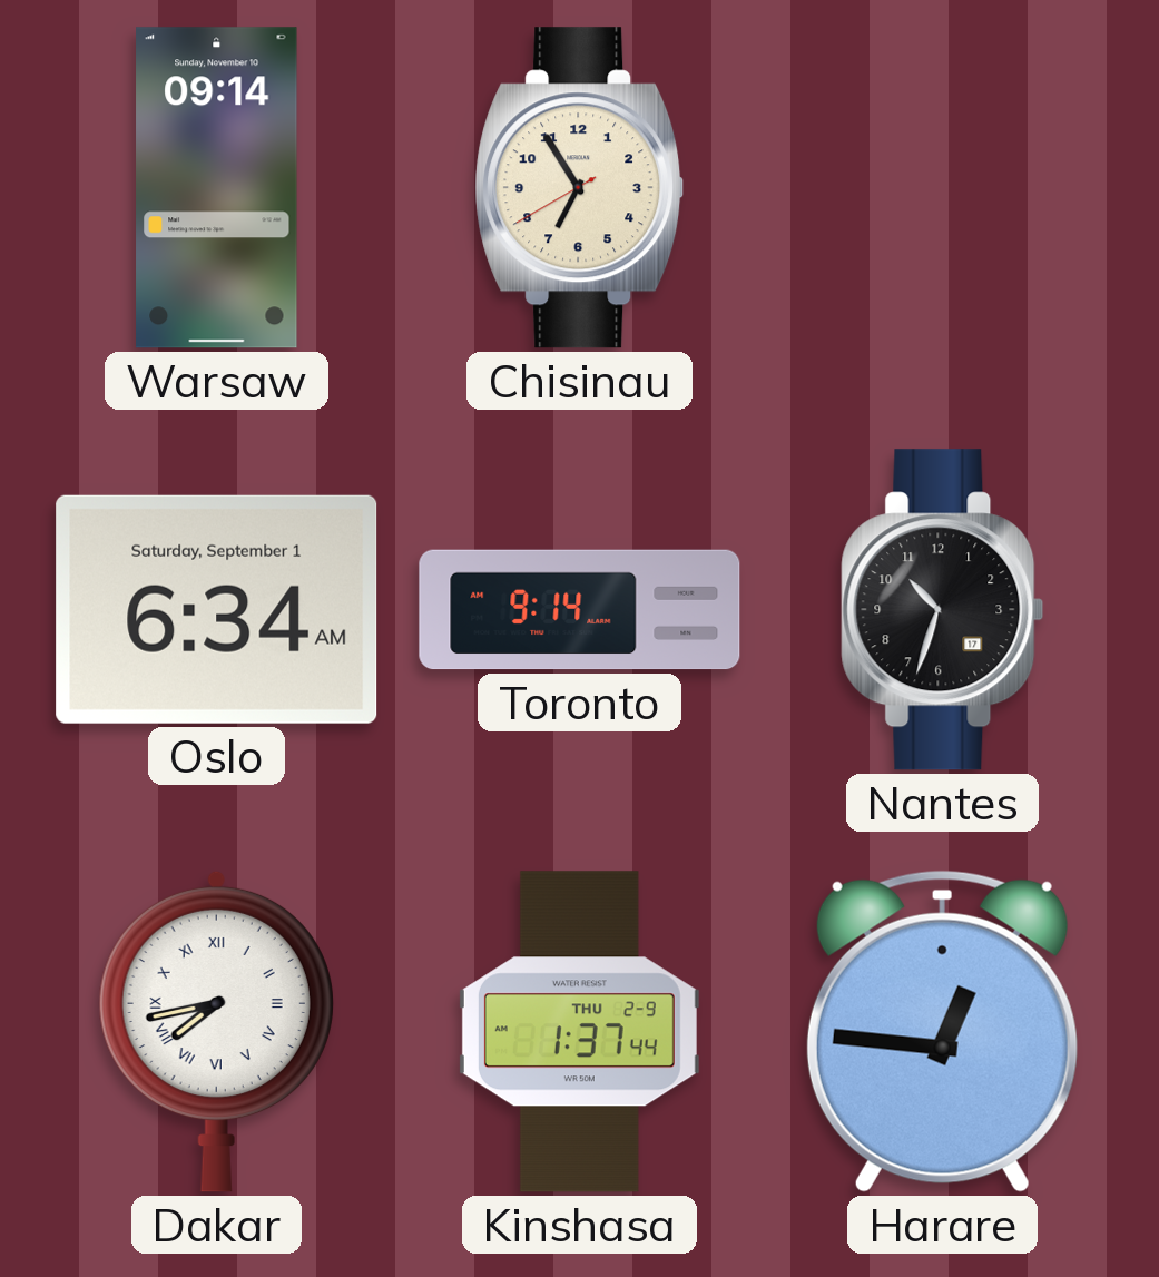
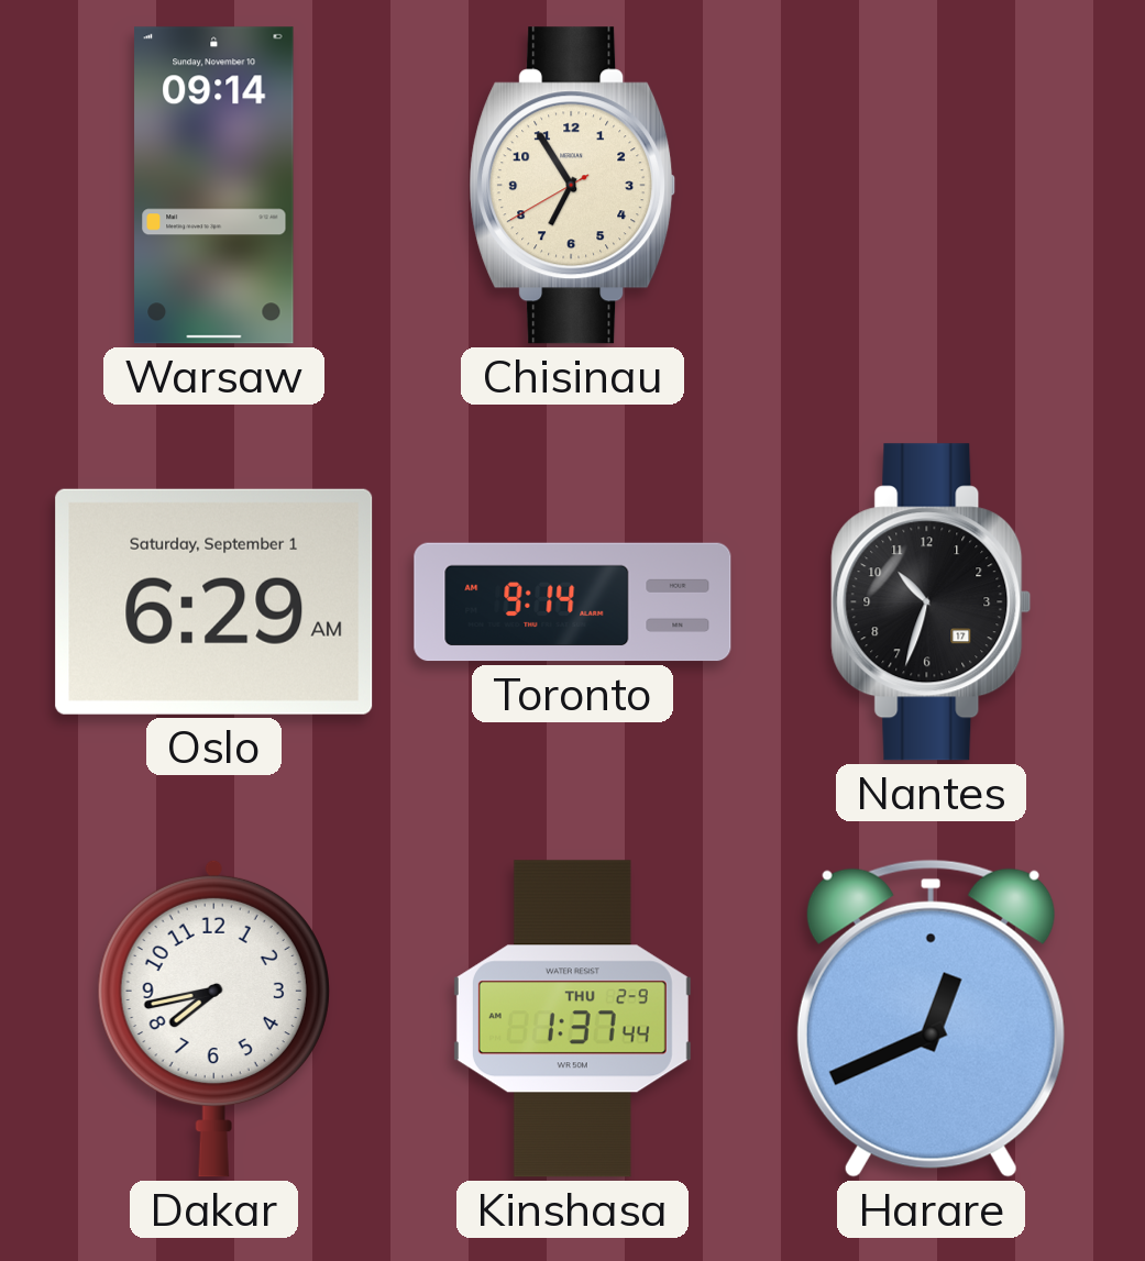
Oslo: 6:34 -> 6:29 (214, 601)
Dakar numerals: Roman -> Arabic (213, 1018)
Harare: 12:46 -> 12:41 (931, 1018)
